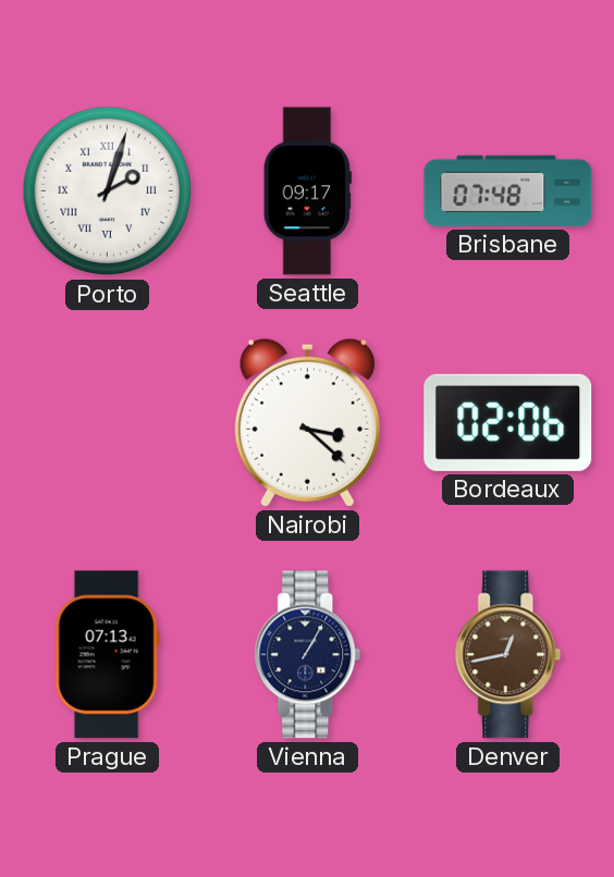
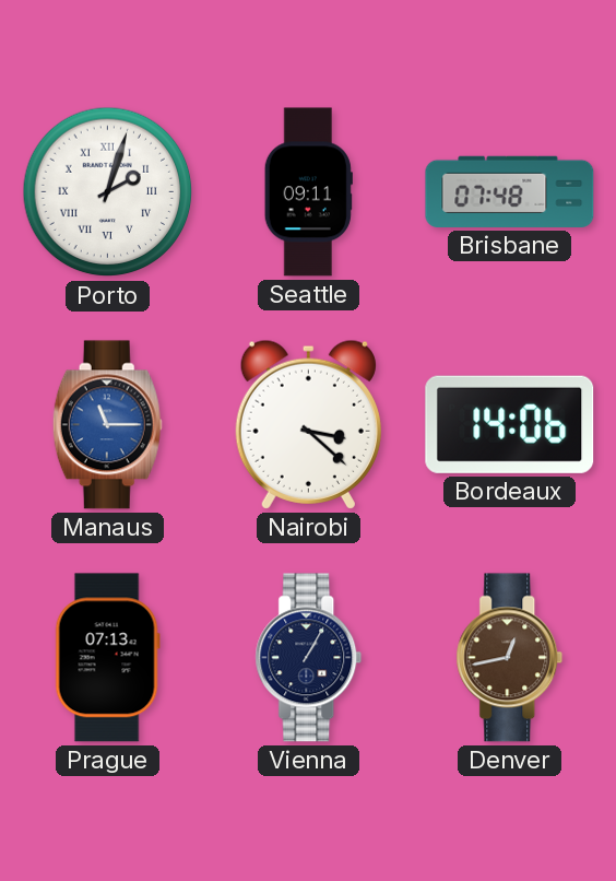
Seattle: 09:17 -> 09:11 (308, 192)
Manaus: none -> 11:15 (107, 425)
Bordeaux: 02:06 -> 14:06 (510, 424)
